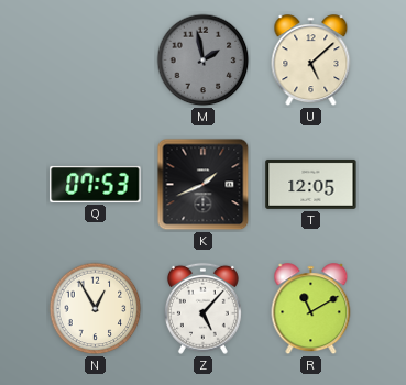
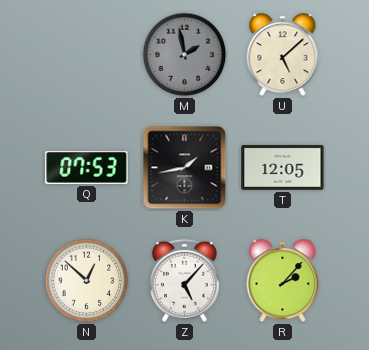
K: 1:41 -> 1:43 (185, 168)
N: 12:55 -> 12:52 (87, 281)
R: 11:10 -> 2:07 (283, 281)
